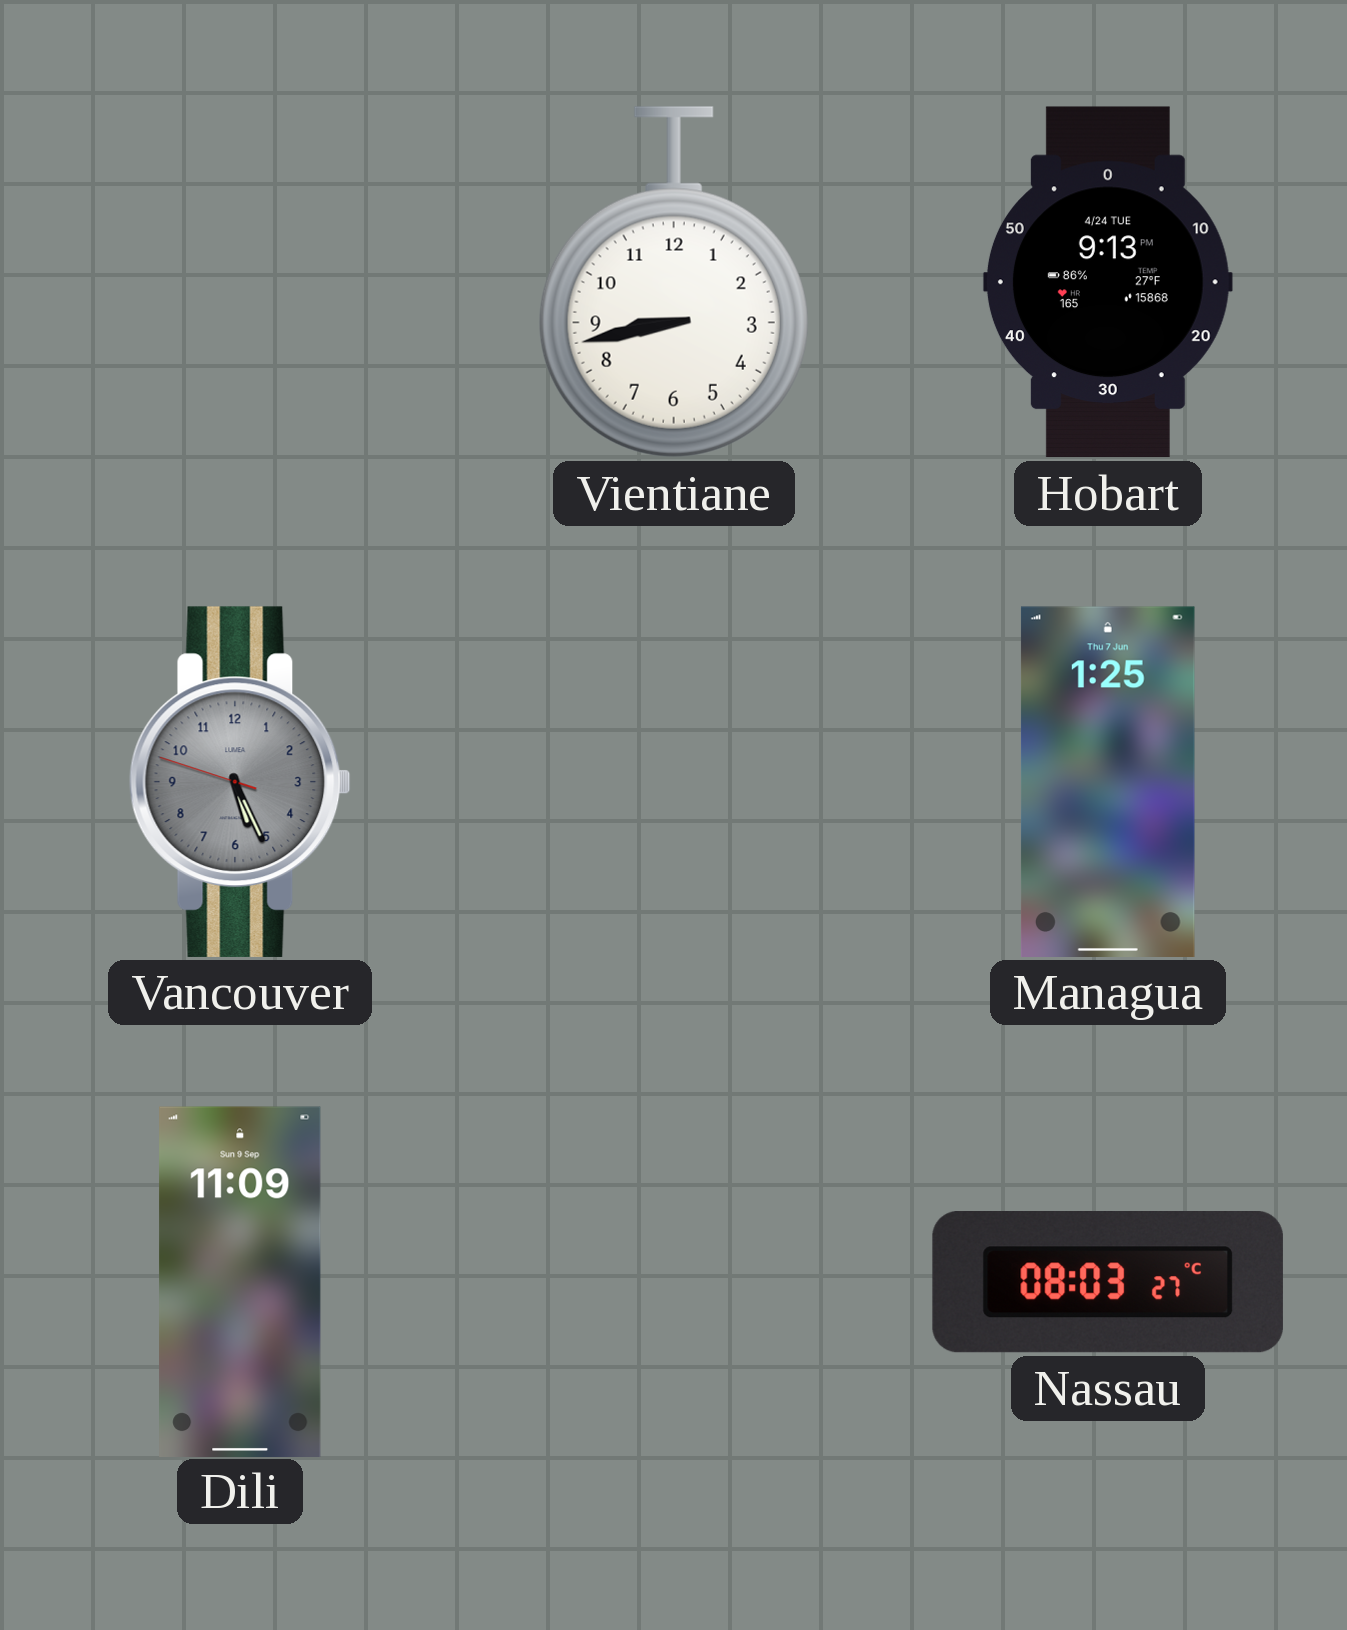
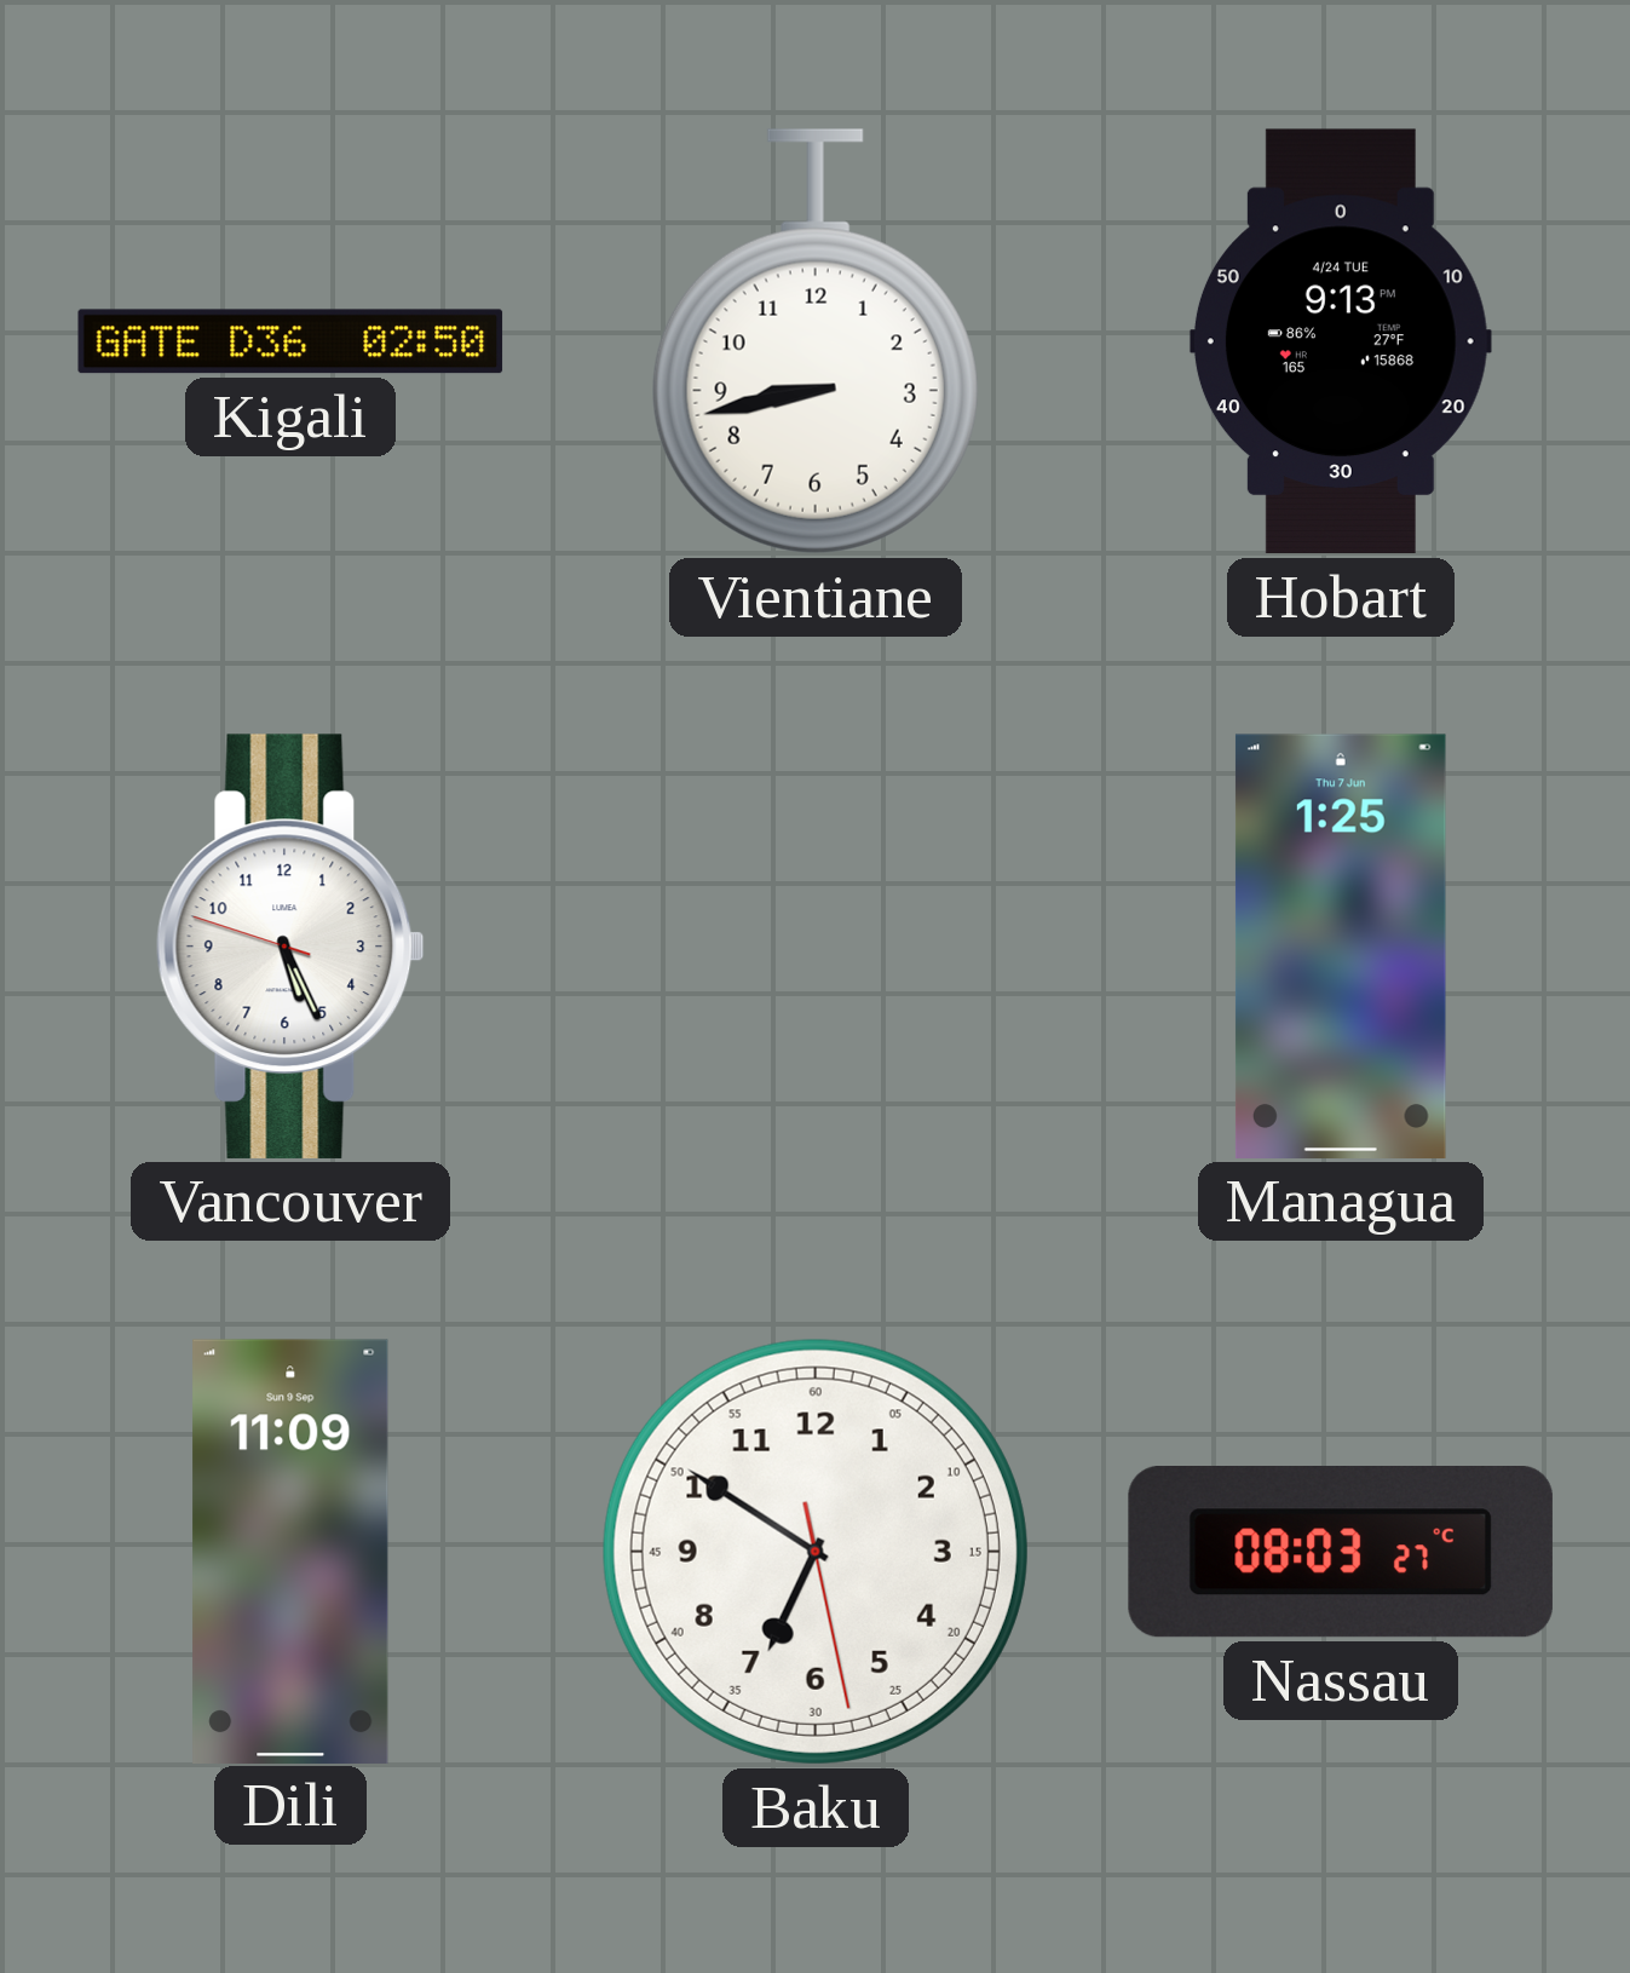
Kigali: none -> 02:50 (290, 341)
Vancouver dial: grey -> white (290, 947)
Baku: none -> 6:50 (816, 1552)
